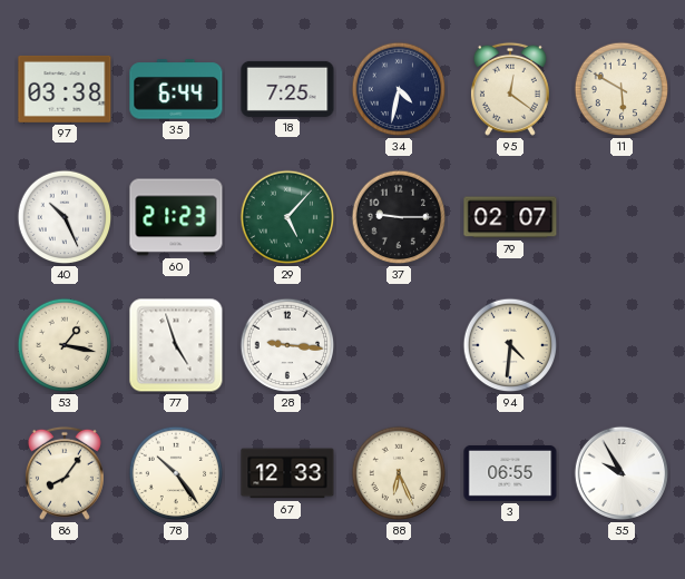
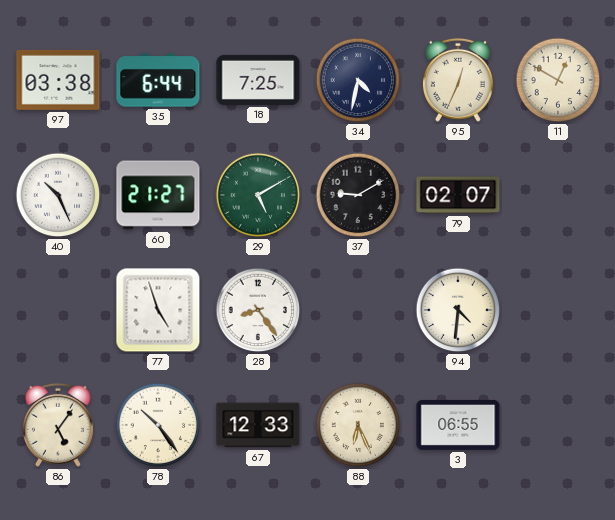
95: 12:21 -> 12:34 (458, 80)
11: 5:50 -> 12:50 (558, 80)
60: 21:23 -> 21:27 (158, 195)
29: 5:07 -> 5:10 (258, 195)
37: 9:15 -> 9:10 (358, 195)
53: 1:17 -> none (65, 345)
28: 9:16 -> 8:24 (258, 310)
86: 8:06 -> 5:06 (58, 425)
55: 9:55 -> none (622, 473)
